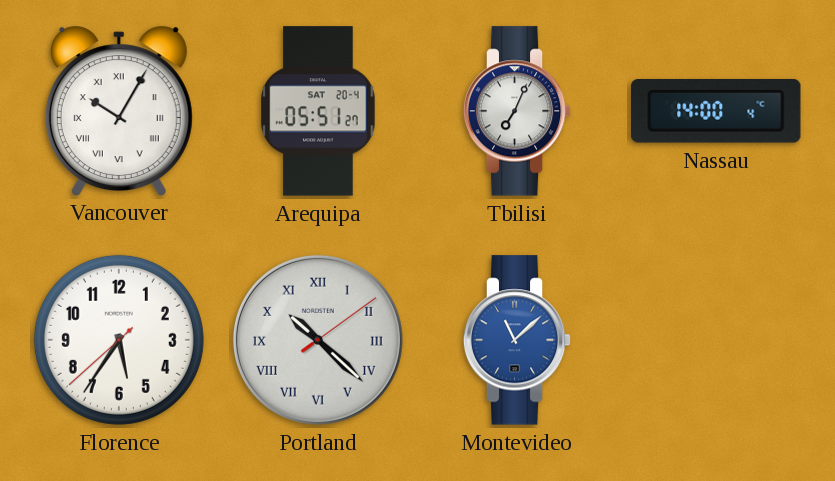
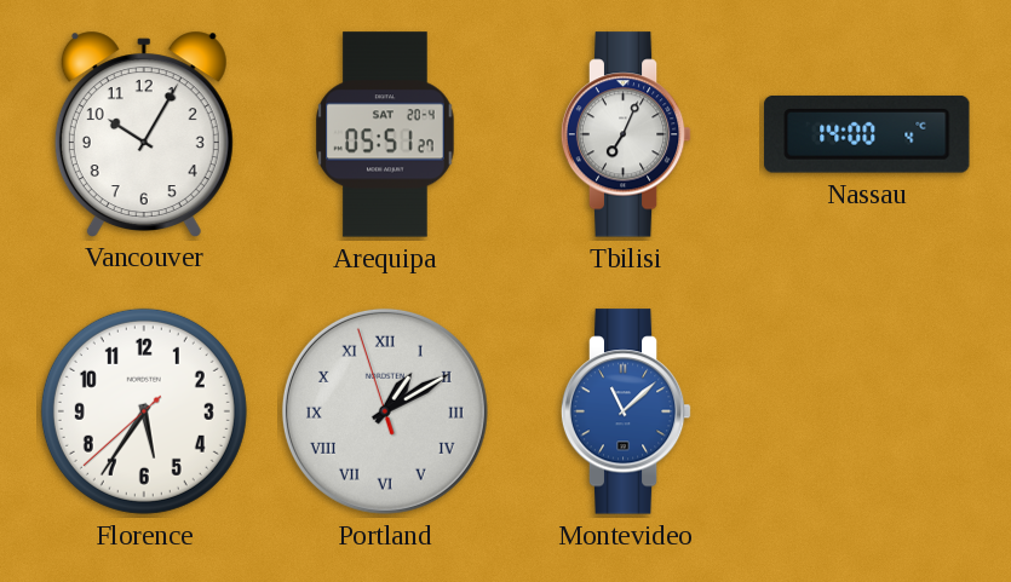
Vancouver numerals: Roman -> Arabic (144, 133)
Portland: 10:22 -> 1:09 (385, 411)
